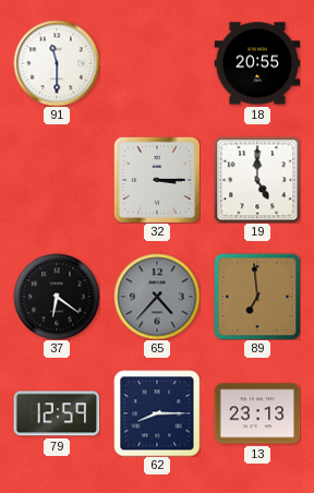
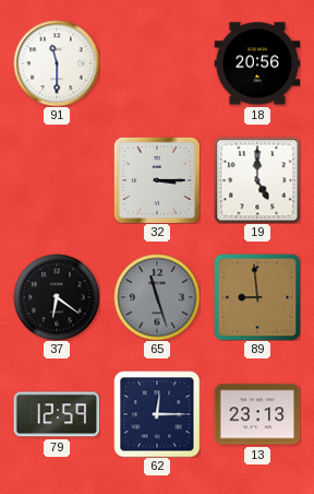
18: 20:55 -> 20:56 (257, 63)
65: 4:37 -> 11:27 (157, 297)
89: 6:59 -> 8:59 (257, 297)
62: 8:15 -> 12:15 (157, 414)
